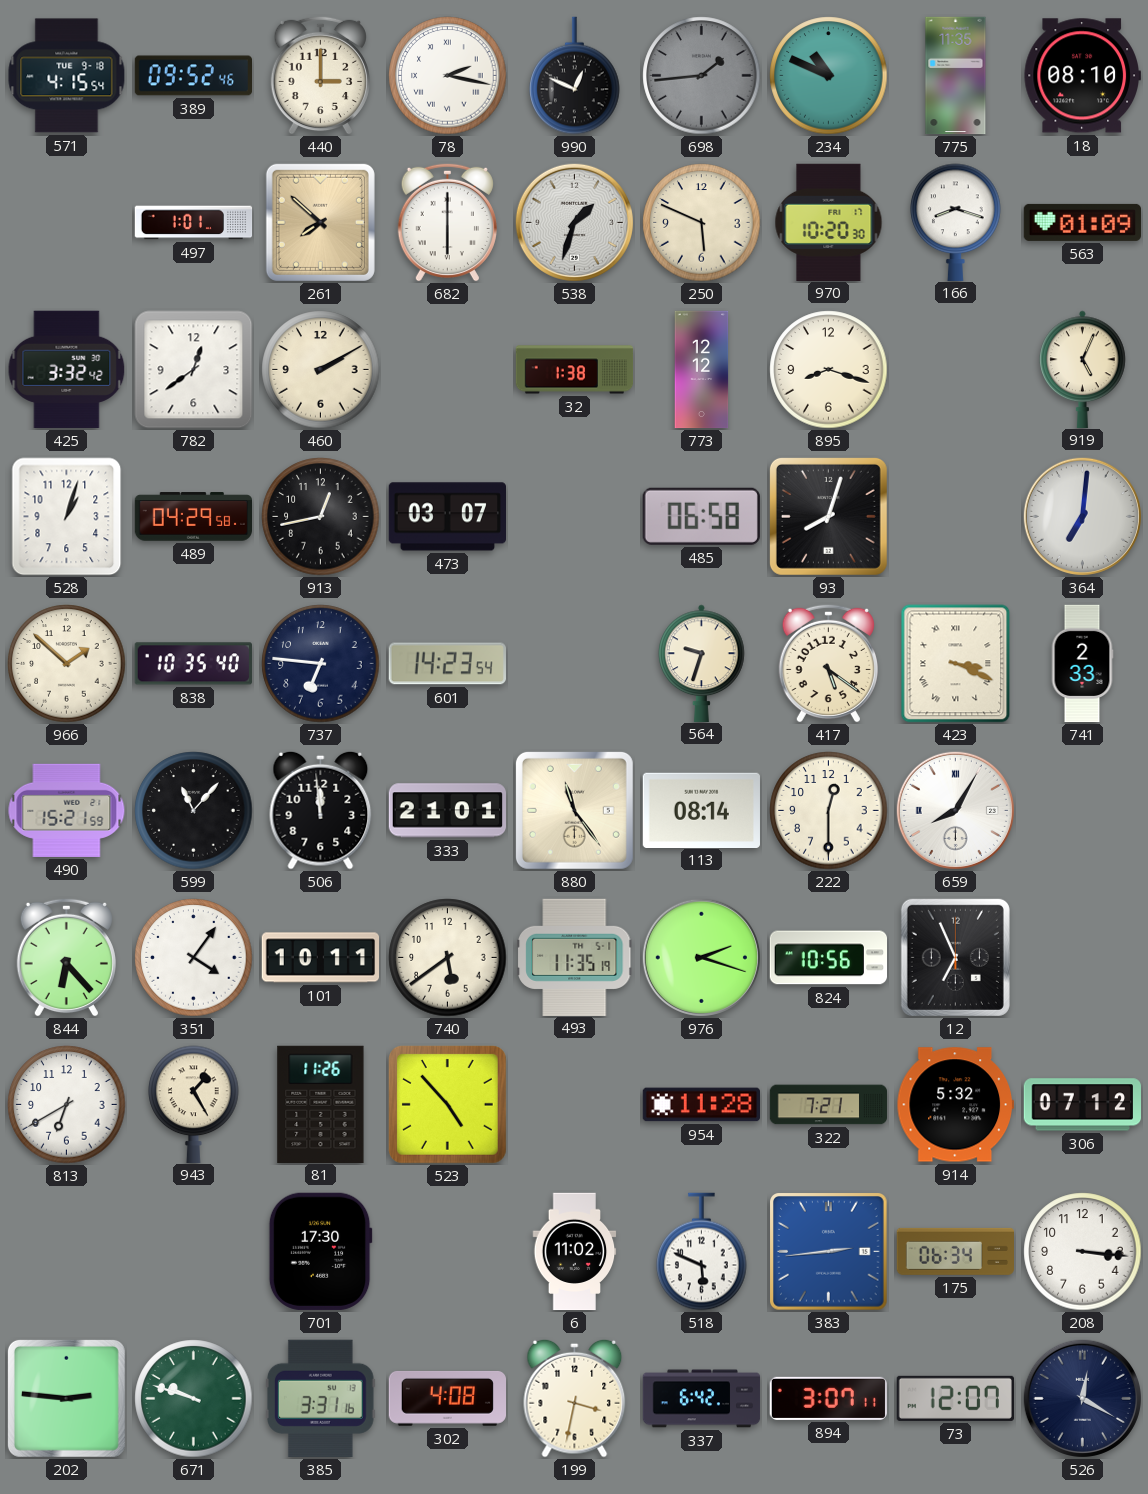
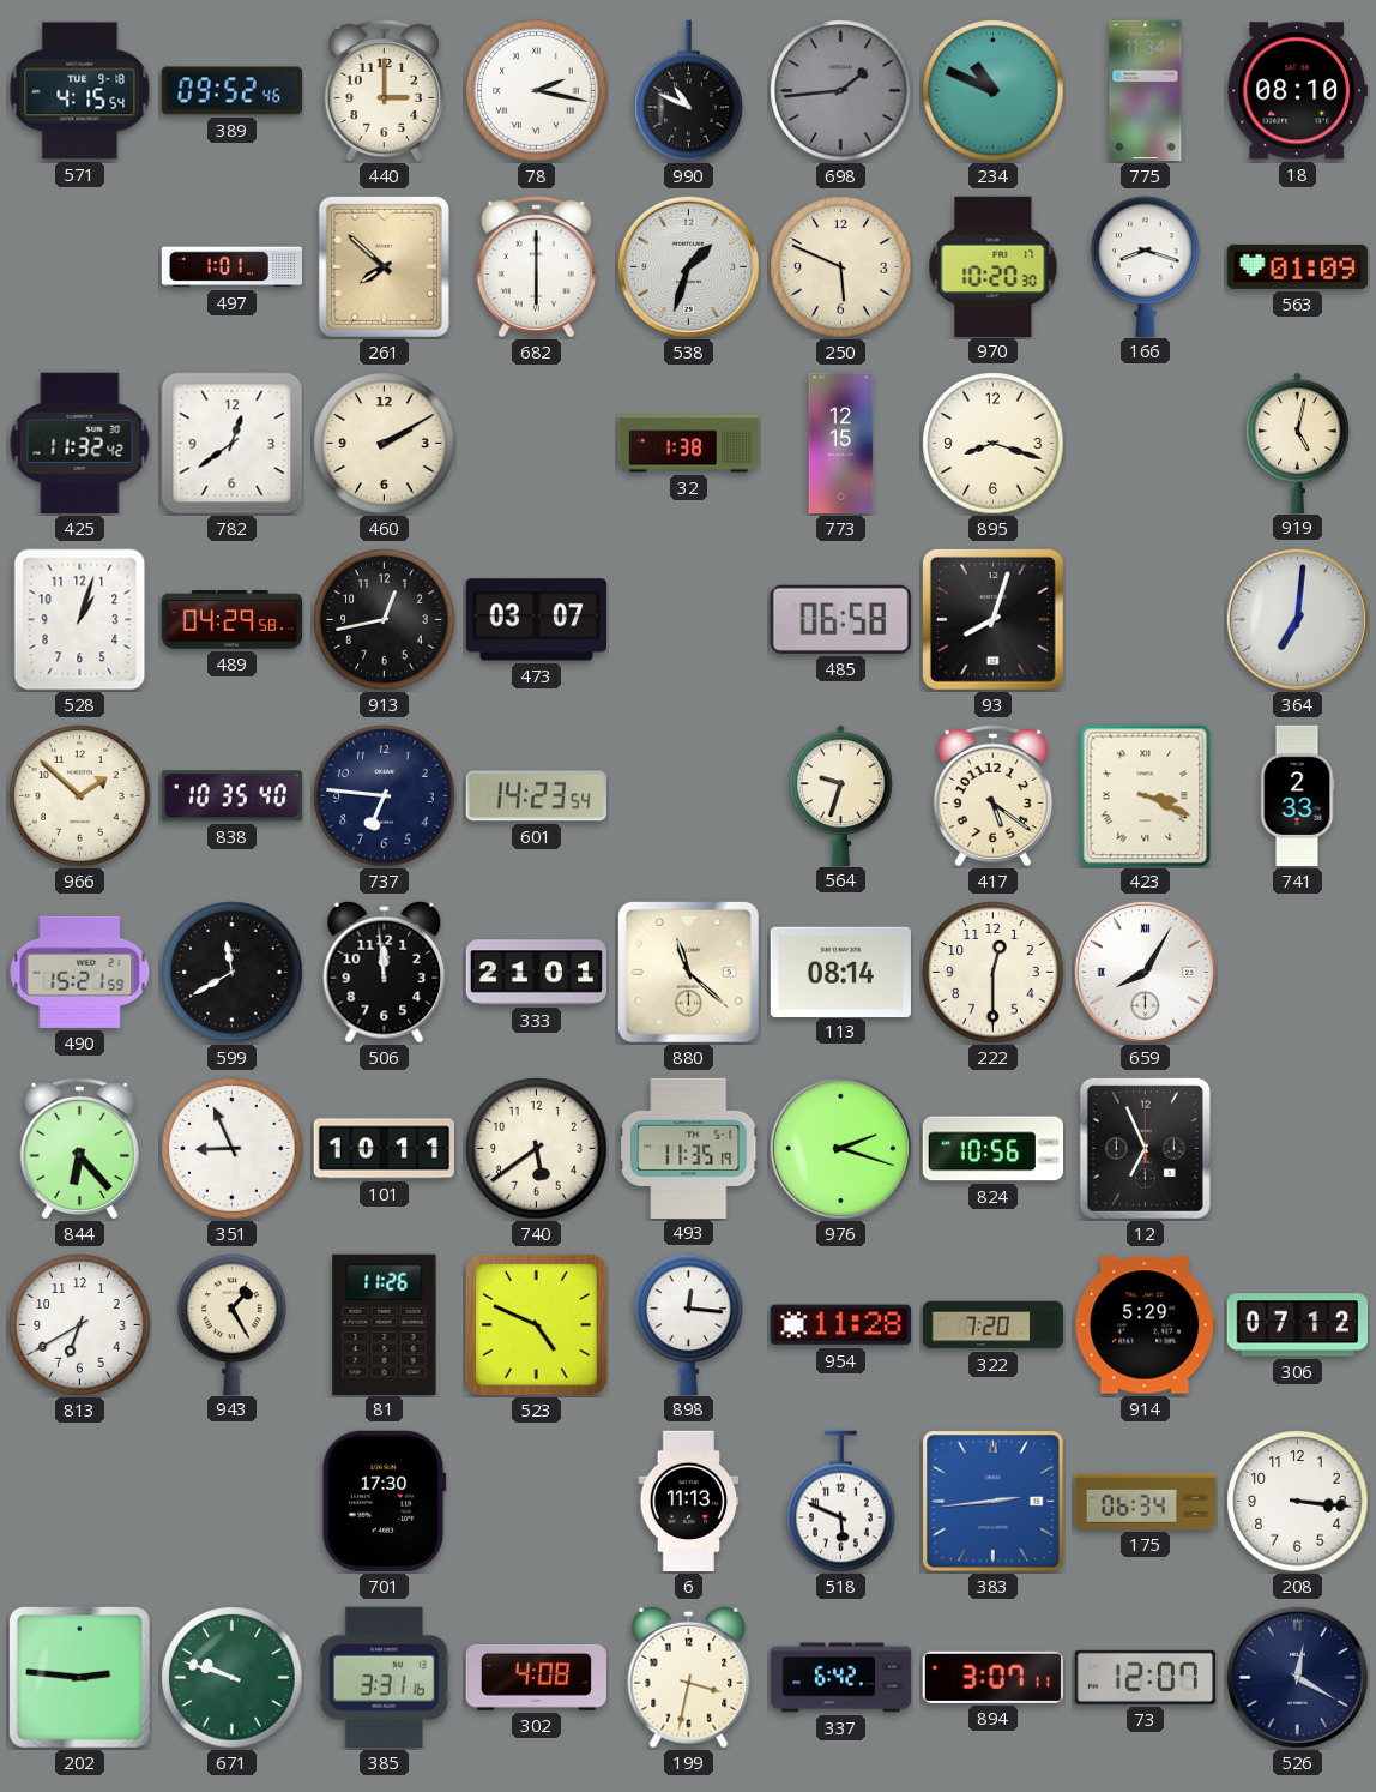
990: 12:49 -> 10:49 (689, 91)
775: 11:35 -> 11:34 (1146, 91)
425: 3:32 -> 11:32 (80, 443)
773: 12:12 -> 12:15 (841, 444)
919: 5:04 -> 5:02 (1298, 443)
599: 11:07 -> 11:40 (233, 973)
880: 11:24 -> 11:22 (688, 972)
351: 4:06 -> 8:56 (233, 1149)
523: 4:53 -> 4:49 (536, 1324)
898: none -> 12:16 (689, 1324)
322: 7:21 -> 7:20 (994, 1325)
914: 5:32 -> 5:29 (1145, 1325)
6: 11:02 -> 11:13 (689, 1502)
